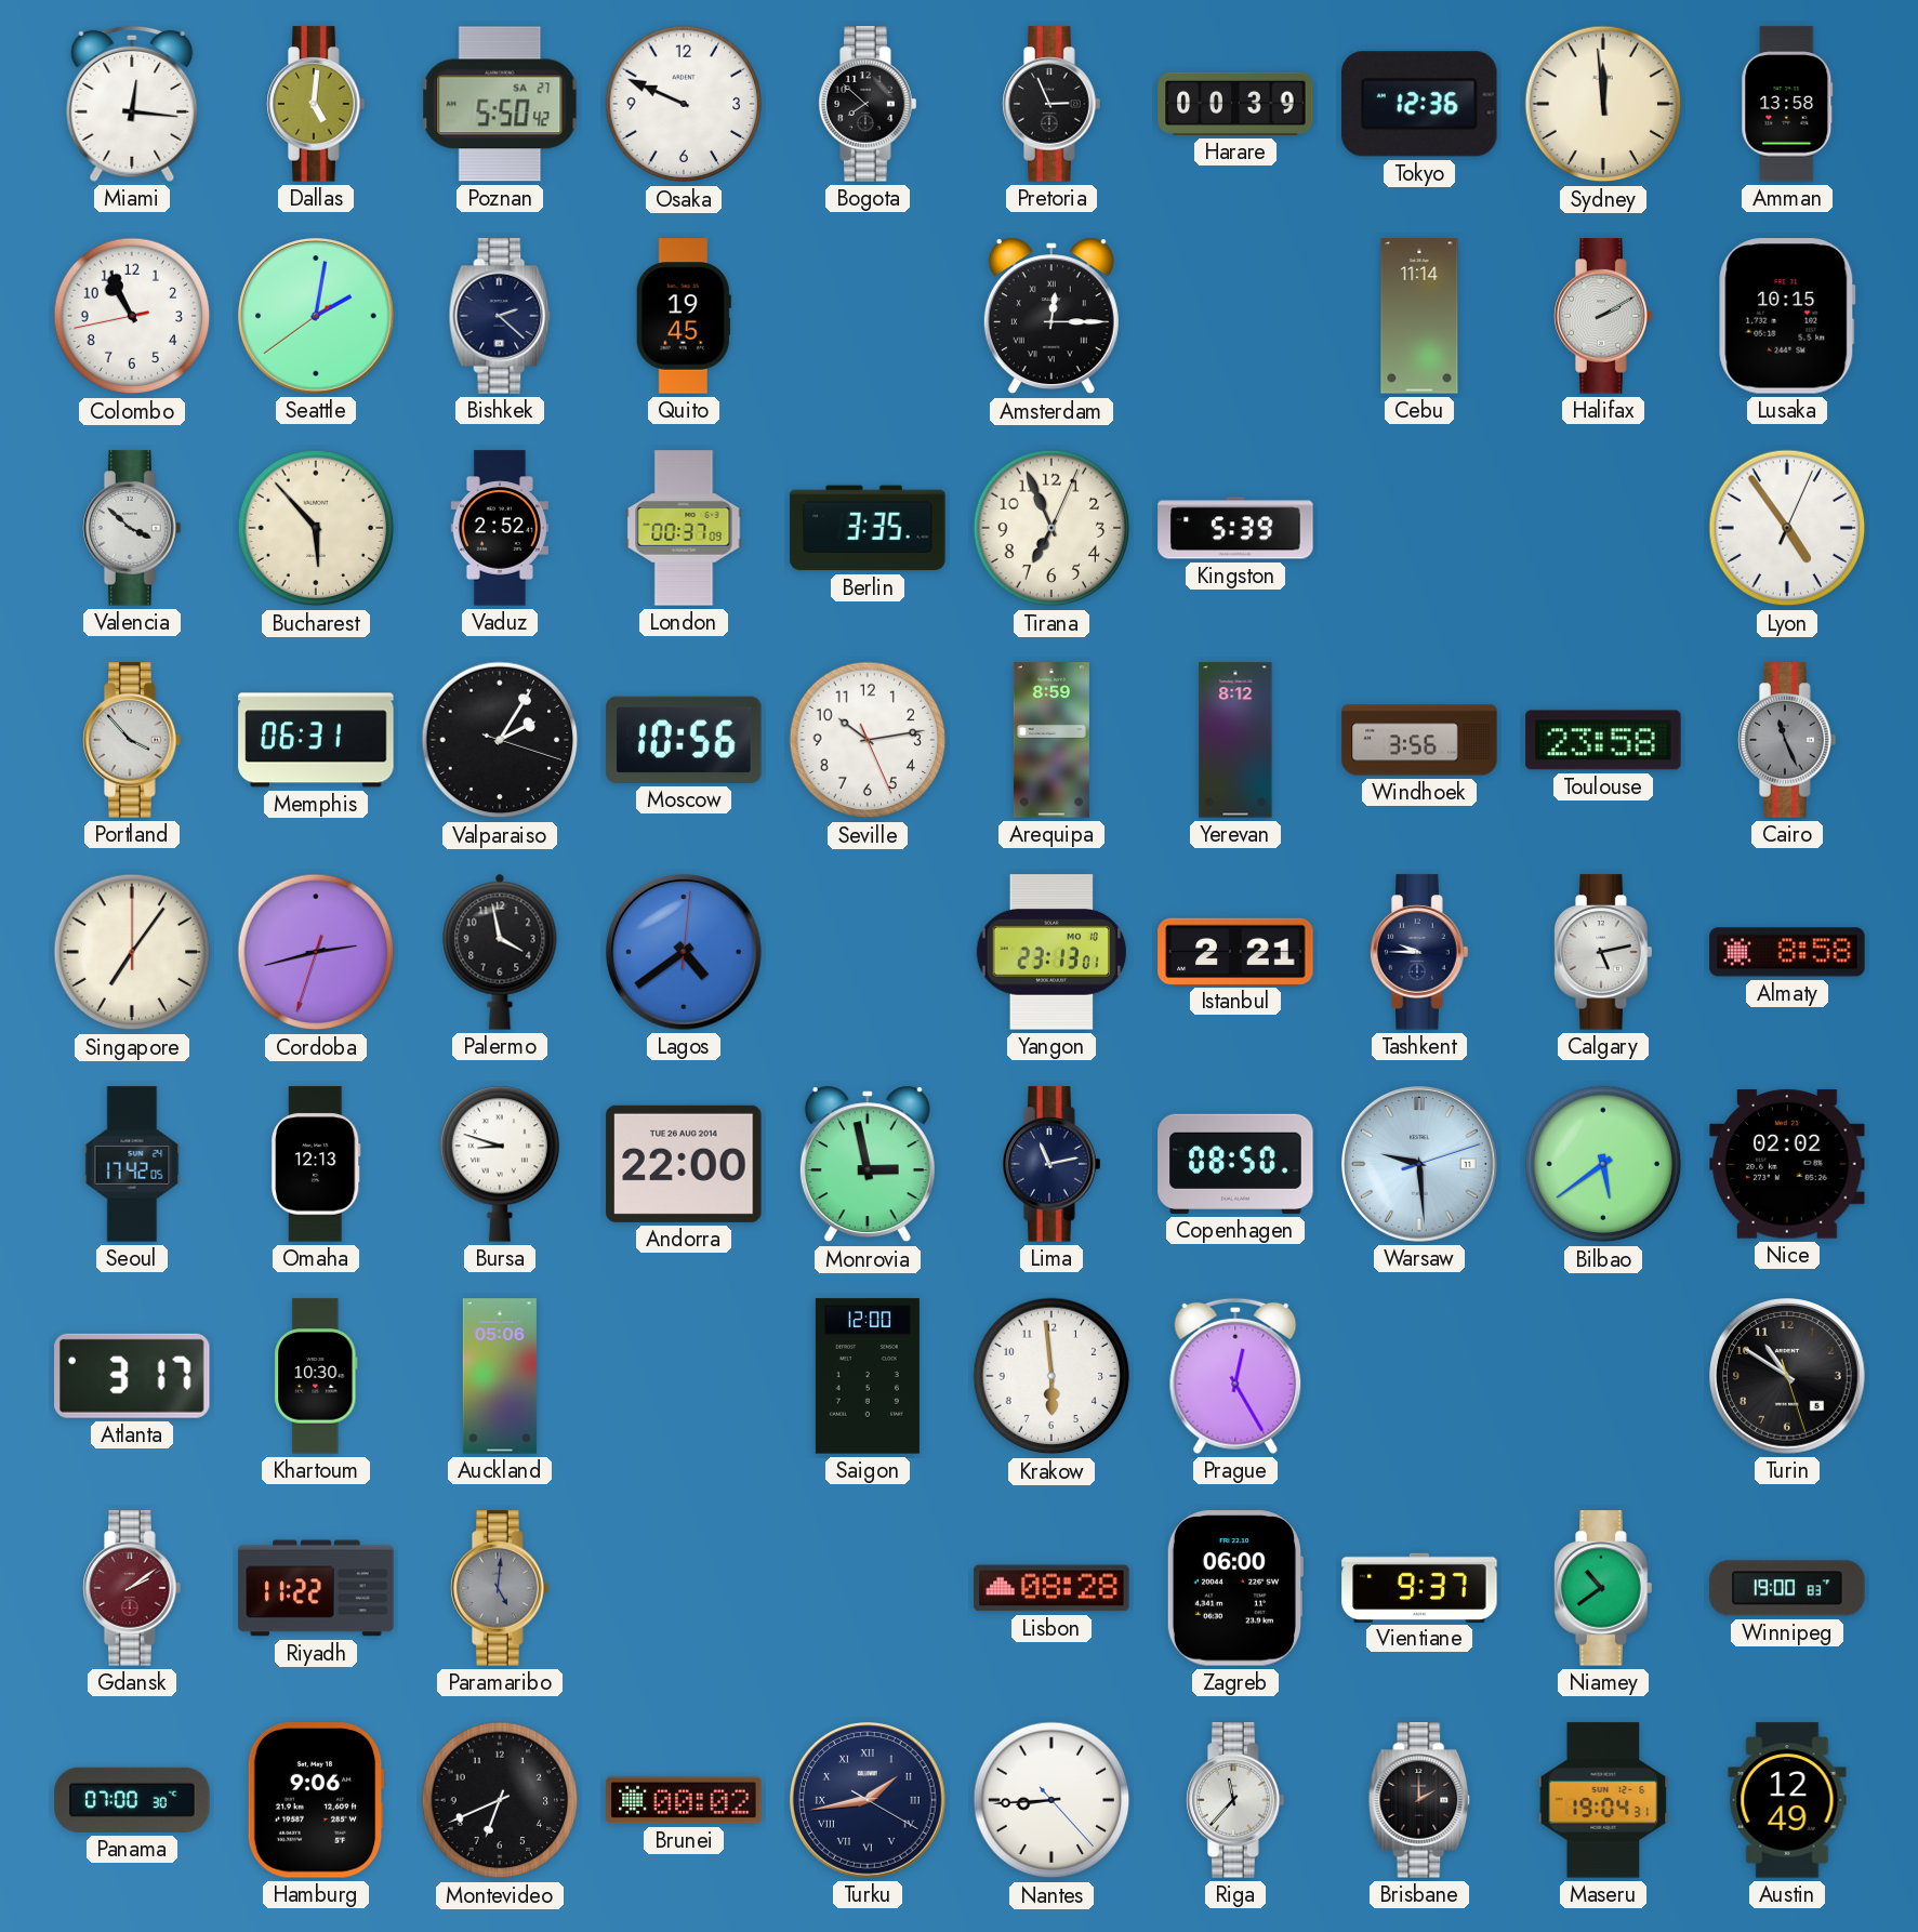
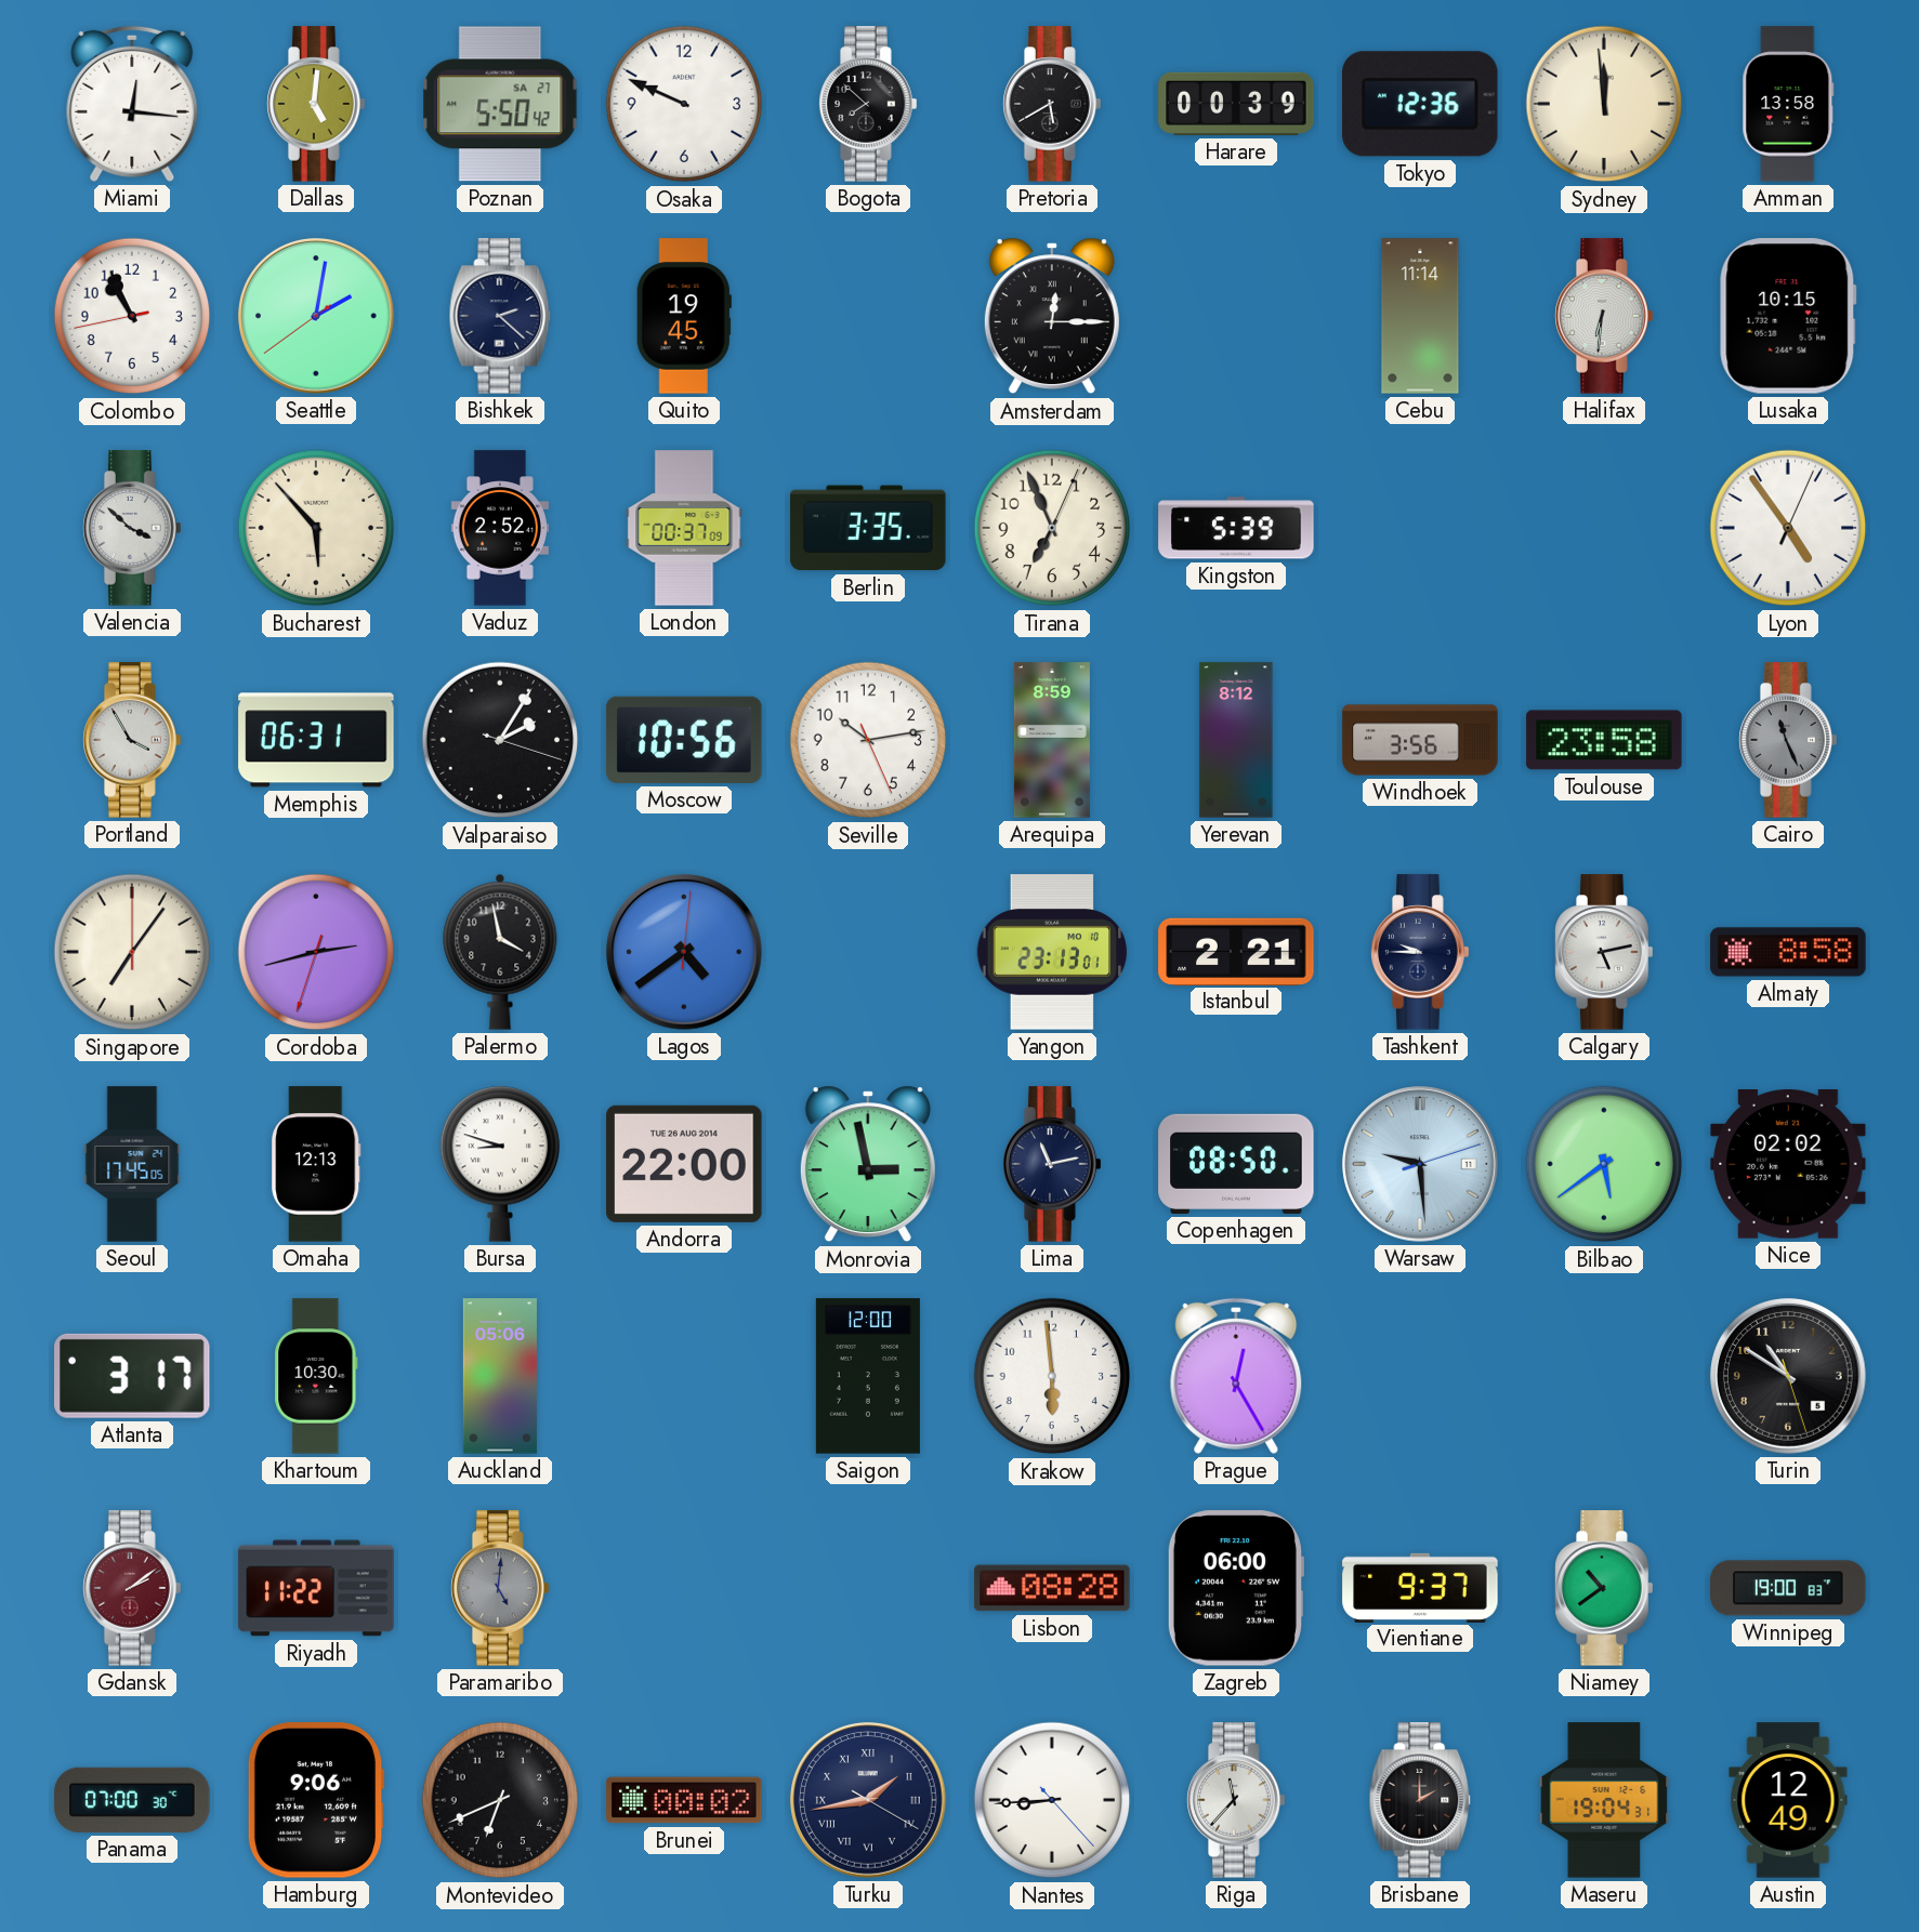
Pretoria: 2:56 -> 5:40 (1052, 104)
Halifax: 2:10 -> 6:31 (1604, 316)
Portland: 3:53 -> 3:55 (132, 740)
Seoul: 17:42 -> 17:45 (132, 1164)
